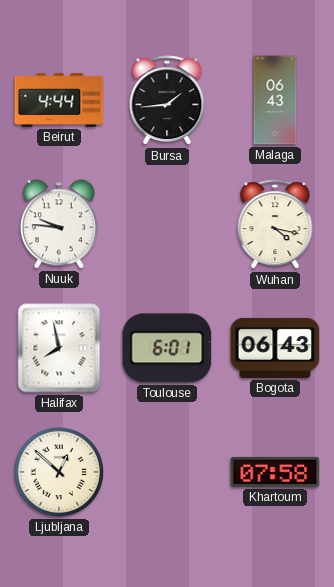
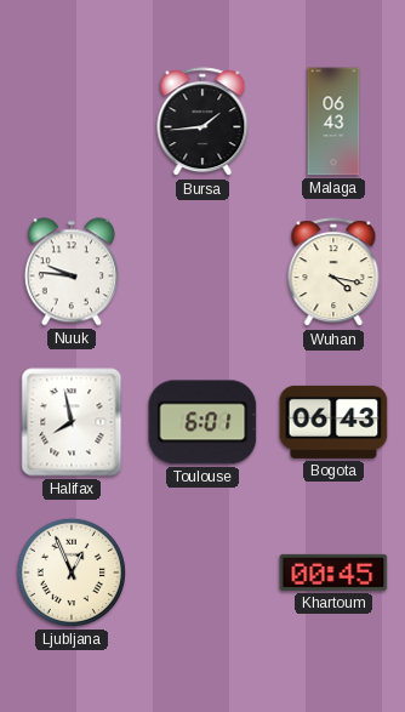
Beirut: 4:44 -> none (59, 100)
Ljubljana: 12:52 -> 12:56 (72, 573)
Khartoum: 07:58 -> 00:45 (333, 573)
